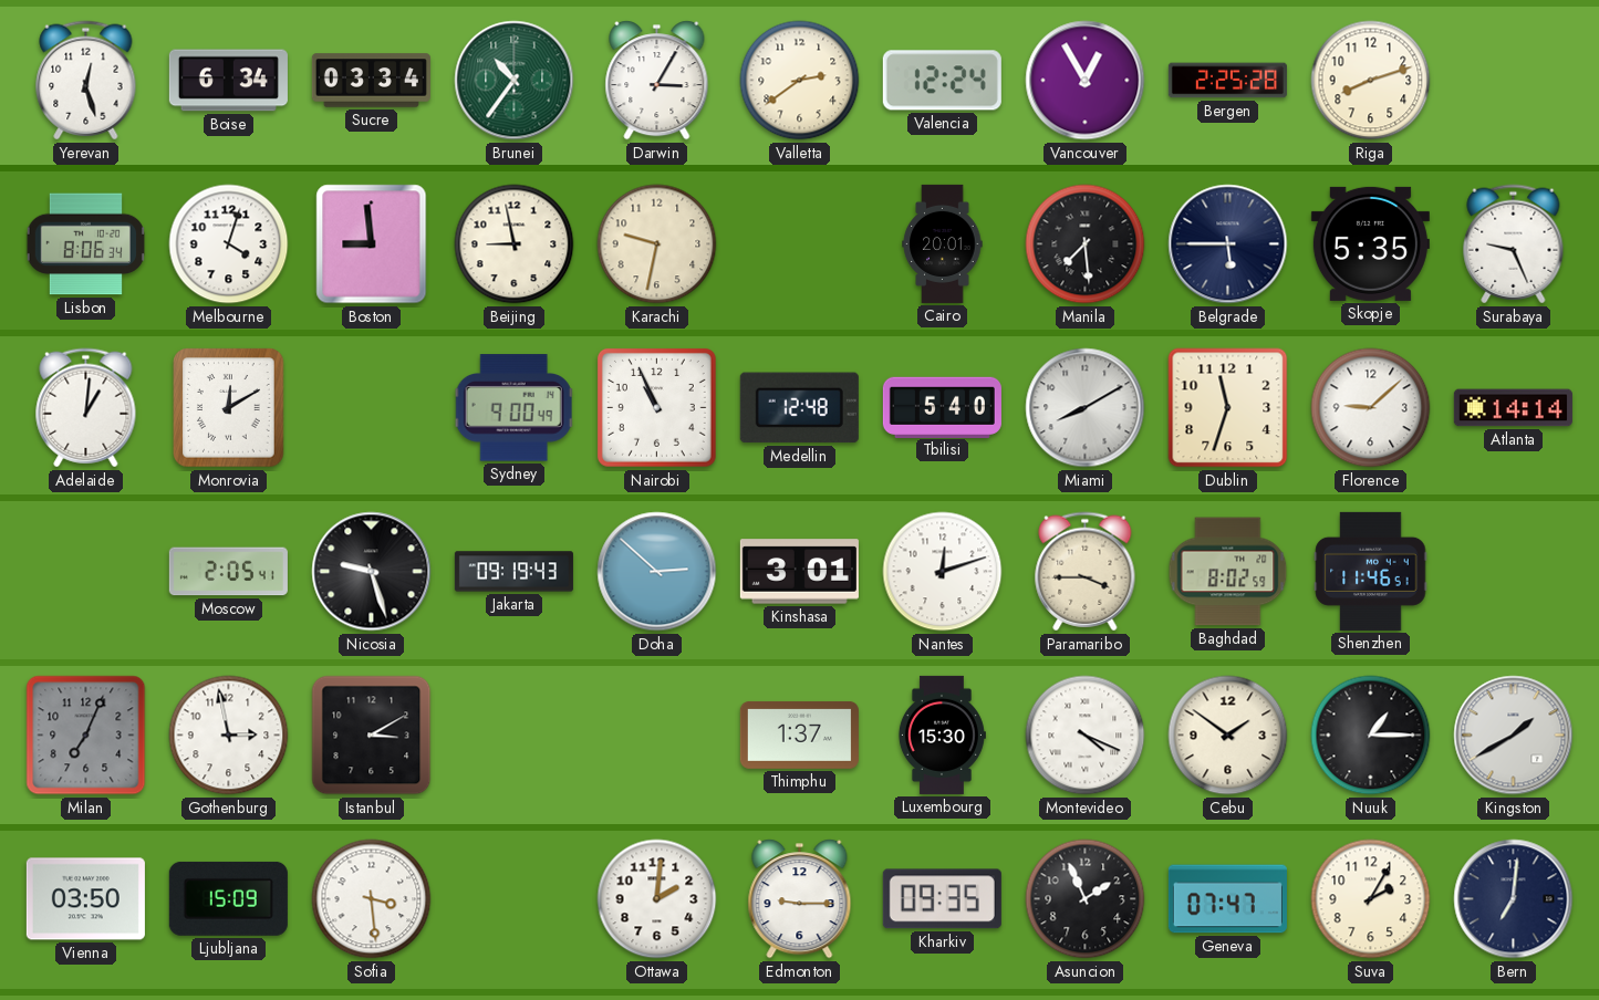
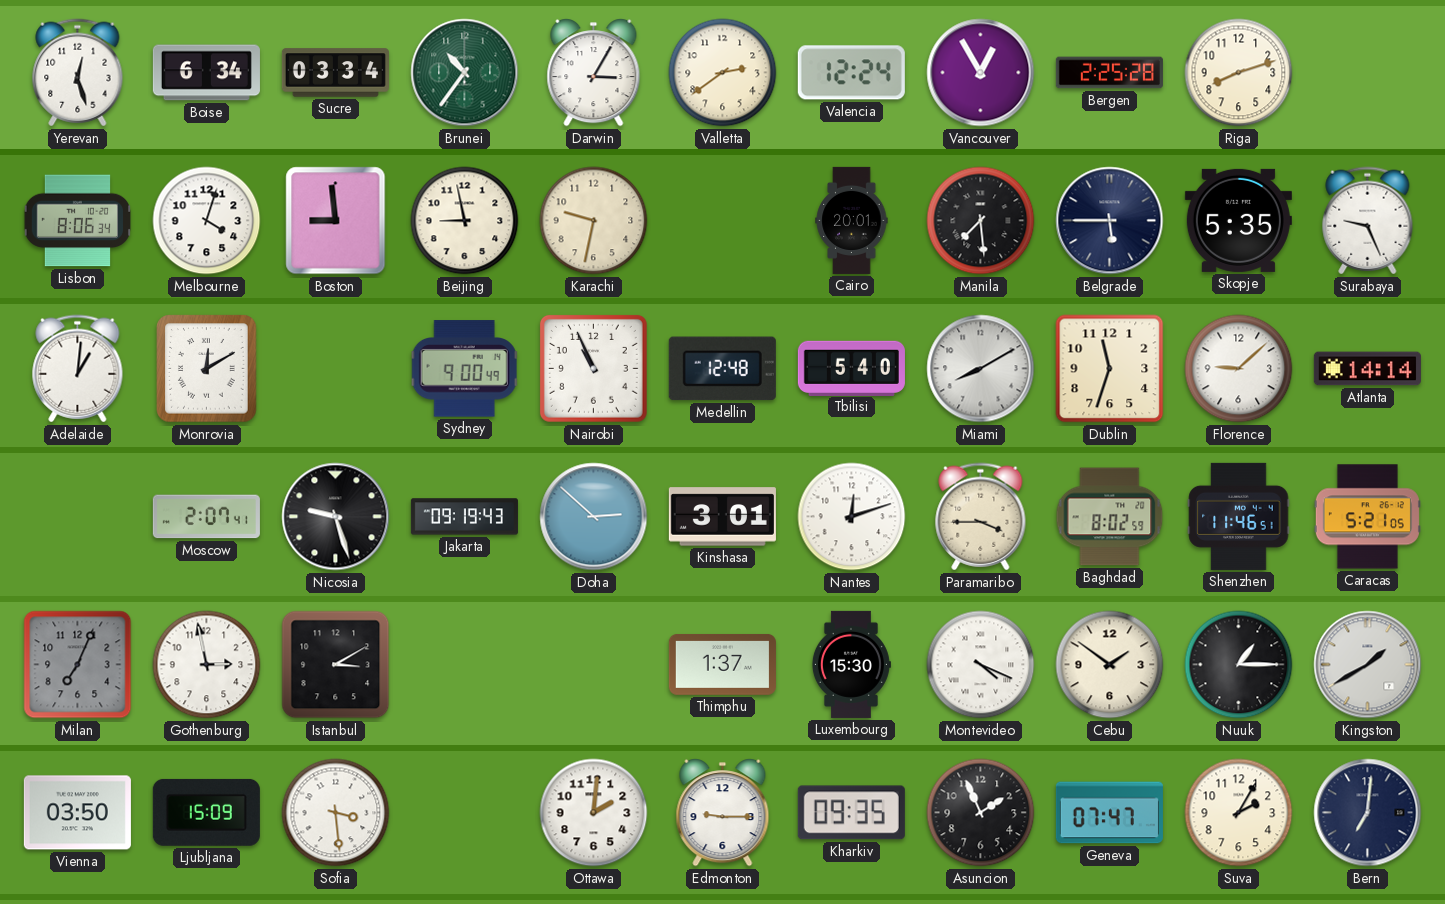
Moscow: 2:05 -> 2:07 (206, 517)
Caracas: none -> 5:21 (1367, 517)
